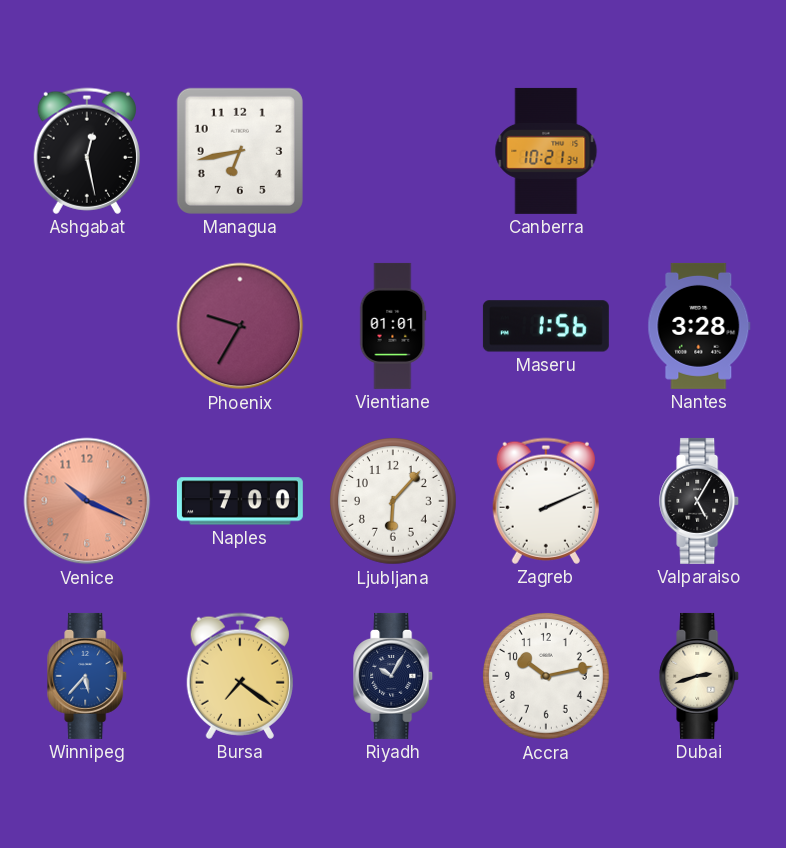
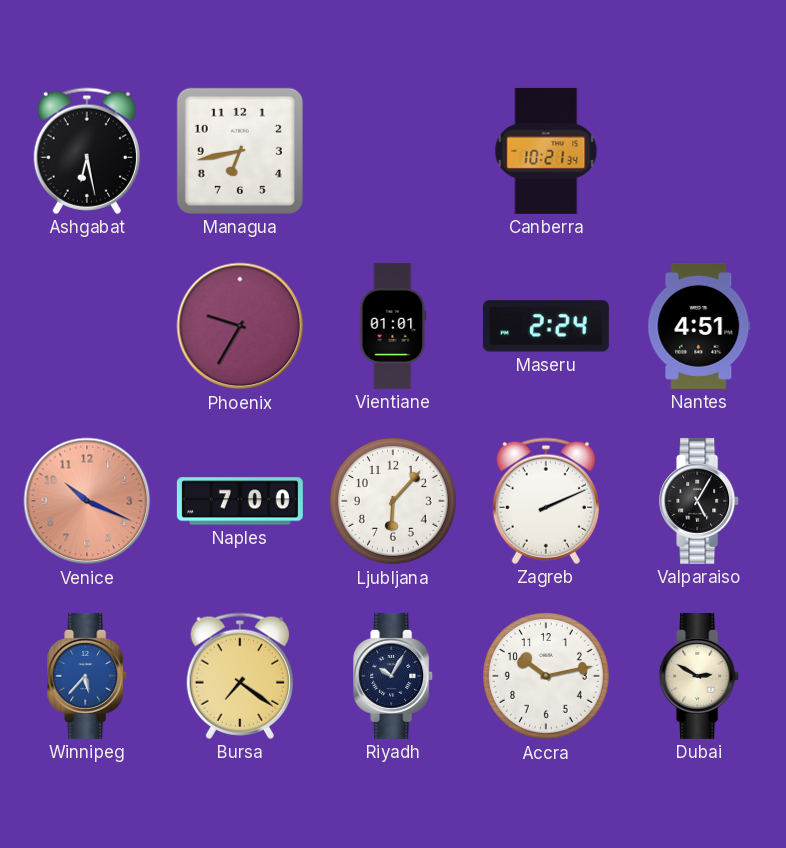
Ashgabat: 12:28 -> 6:28 (87, 151)
Maseru: 1:56 -> 2:24 (546, 326)
Nantes: 3:28 -> 4:51 (699, 326)
Dubai: 2:42 -> 2:50 (700, 676)
